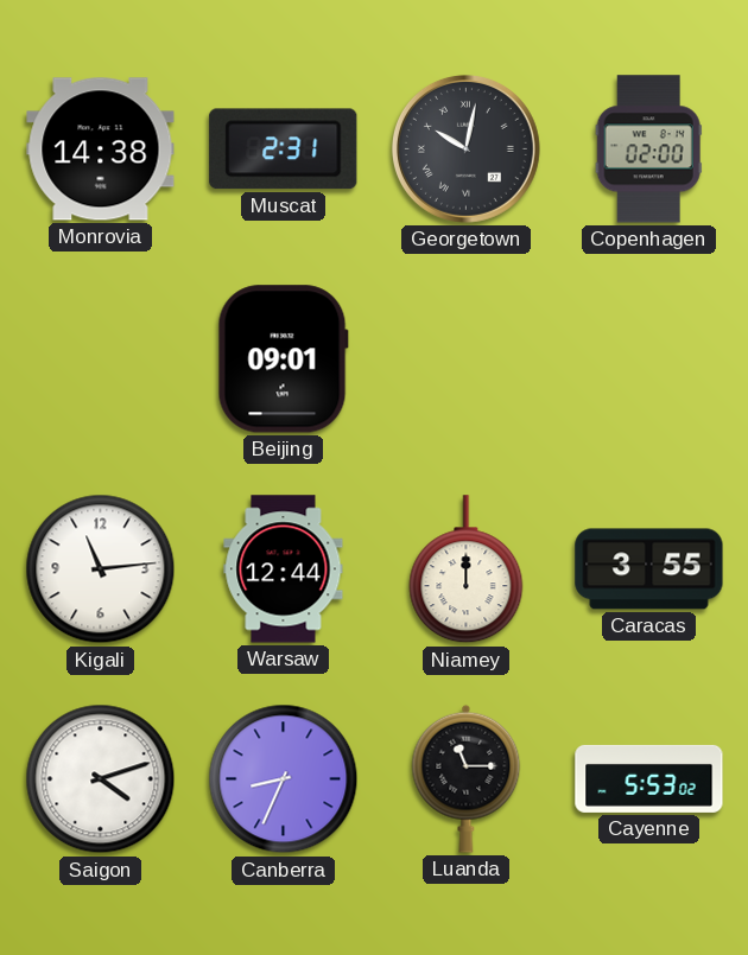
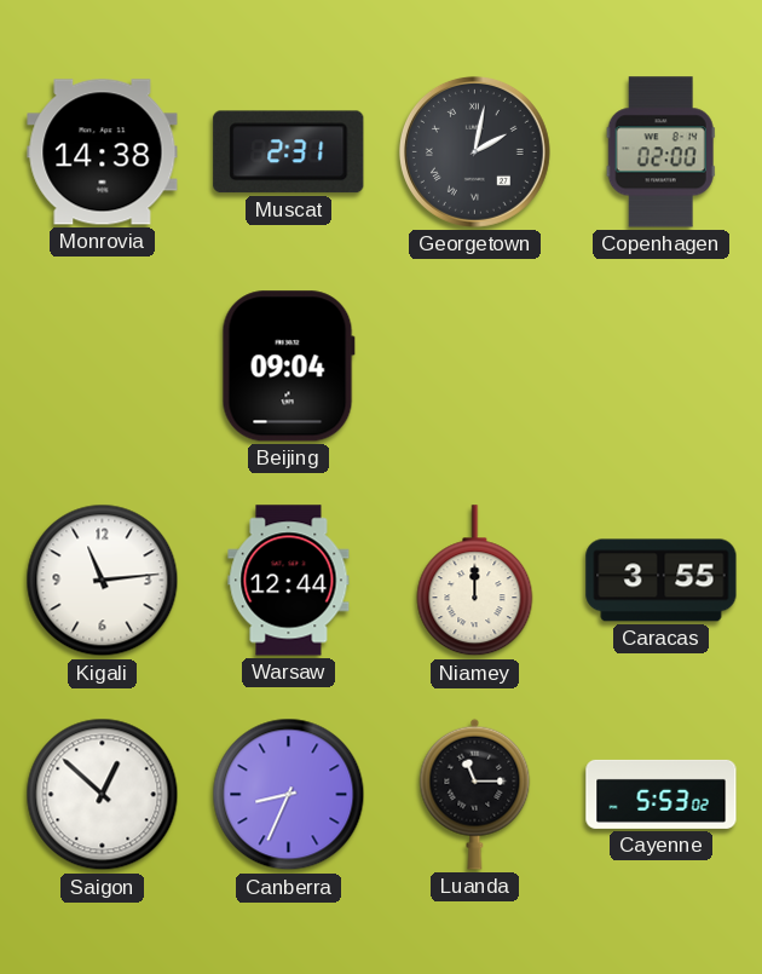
Georgetown: 10:02 -> 2:02 (474, 151)
Beijing: 09:01 -> 09:04 (288, 367)
Saigon: 4:12 -> 12:52 (103, 795)
